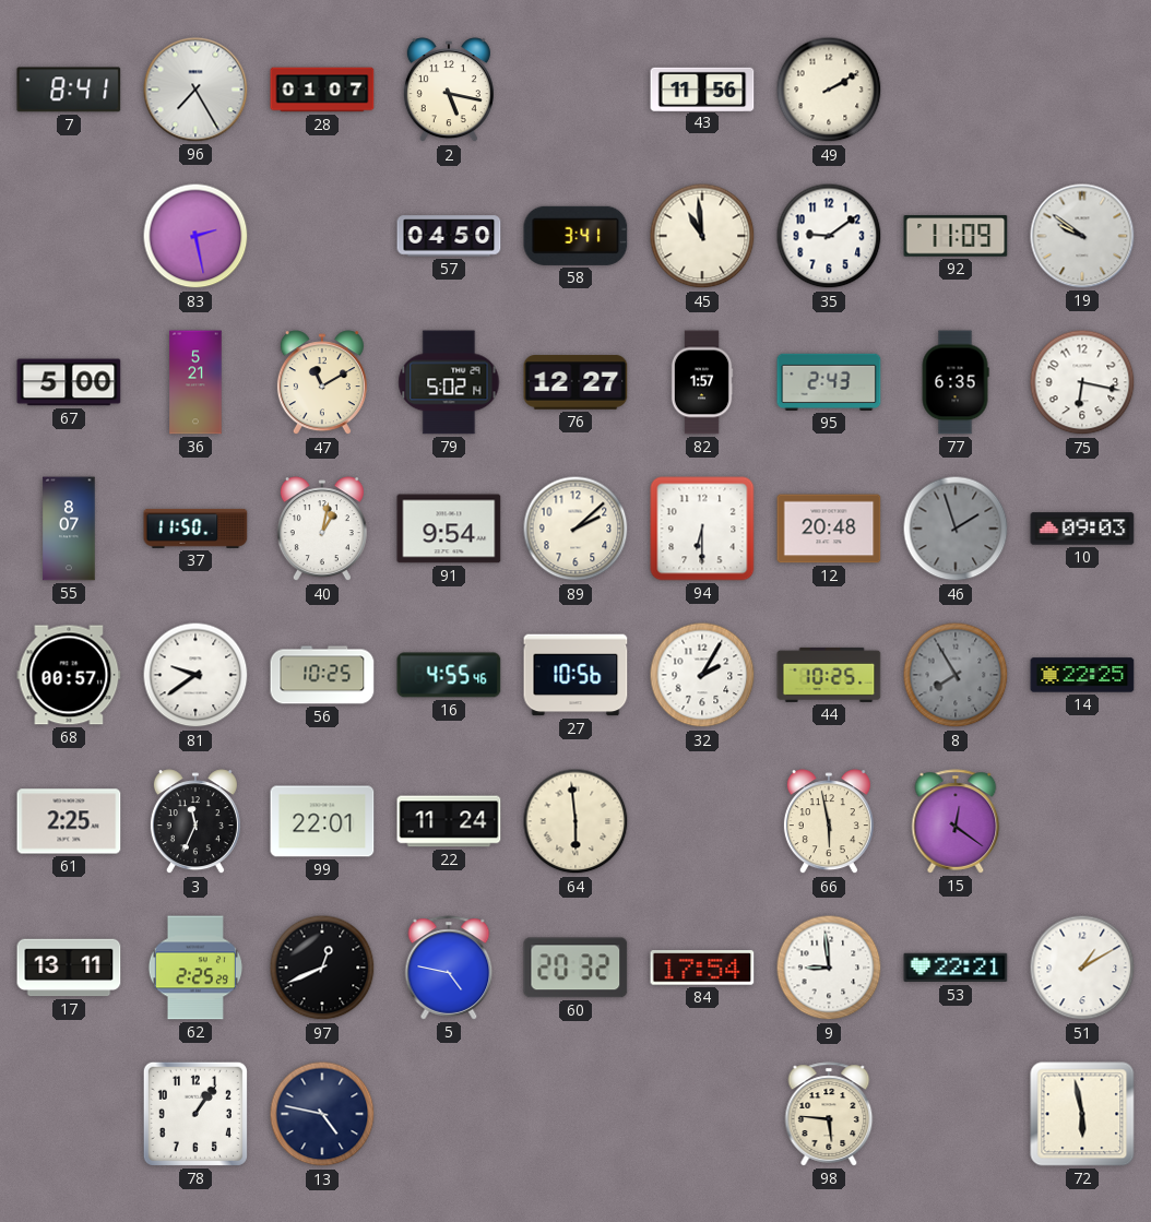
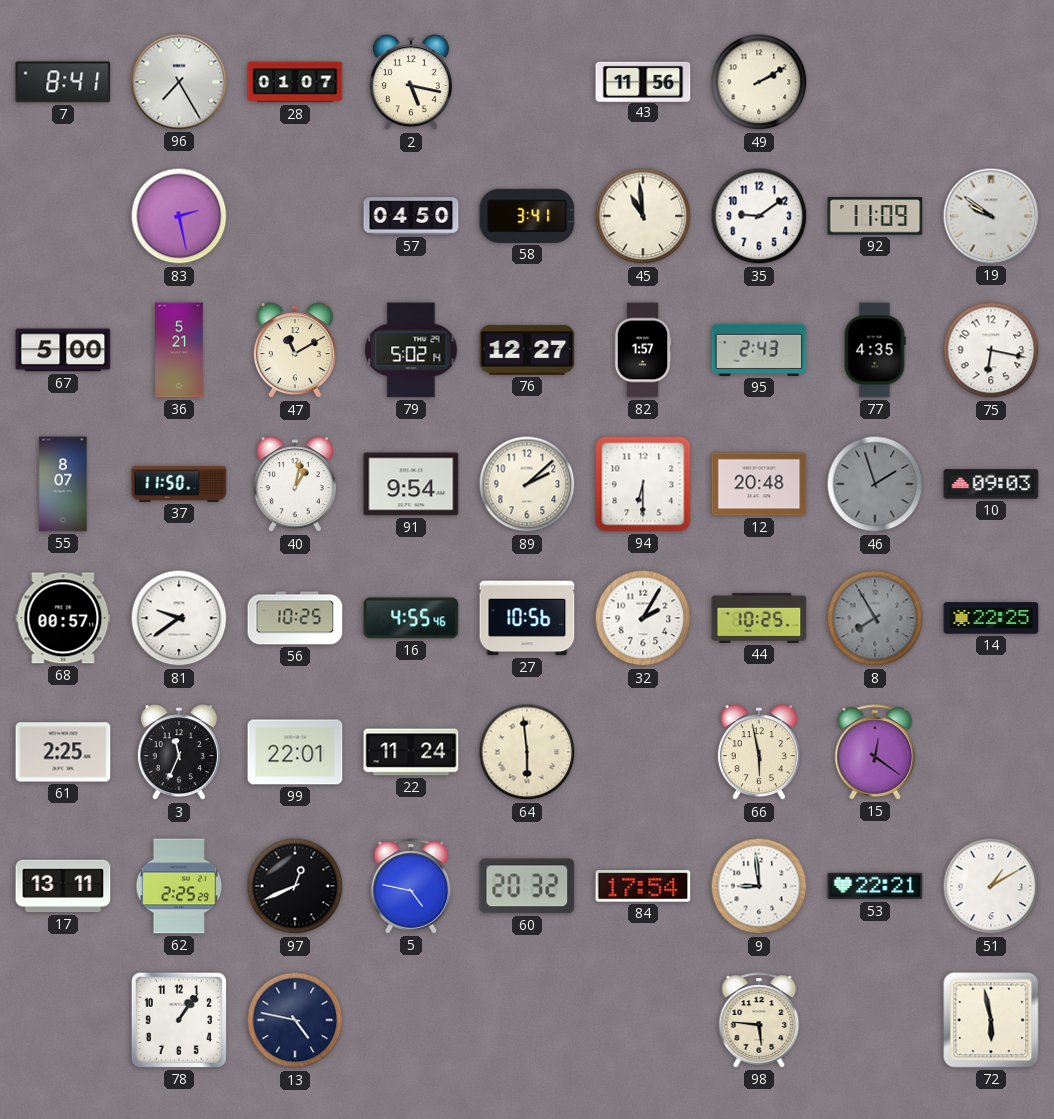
77: 6:35 -> 4:35 (875, 350)
